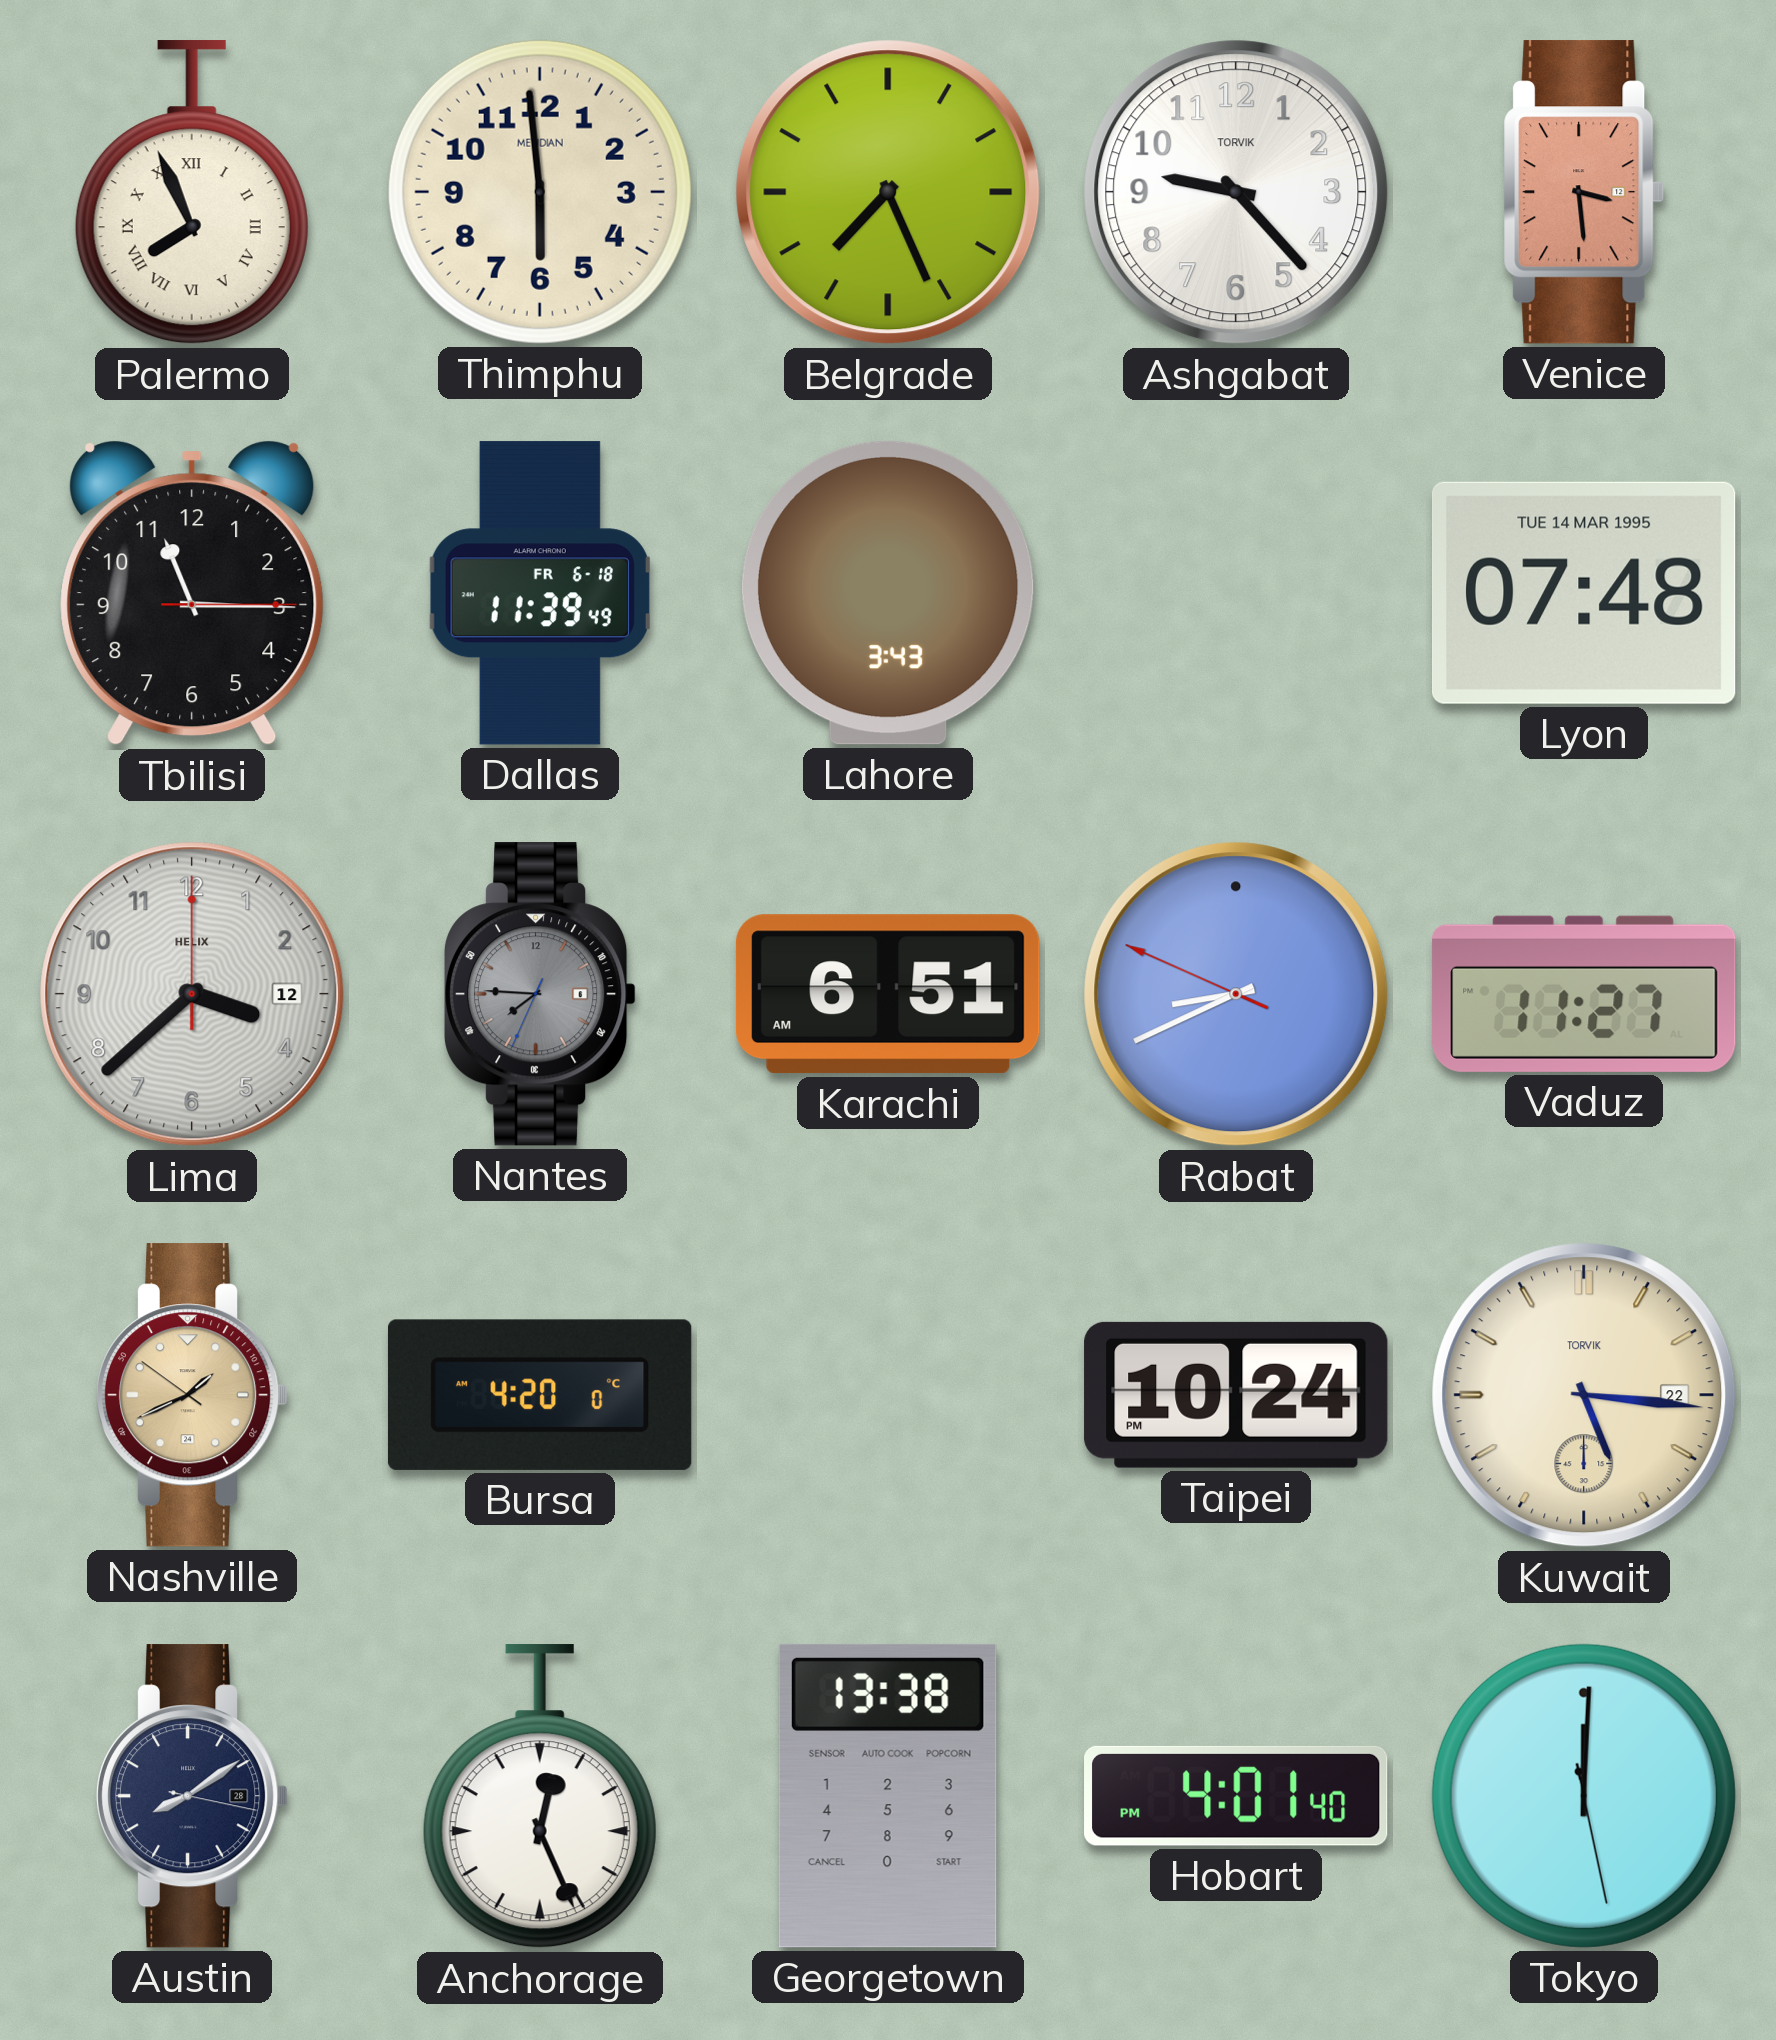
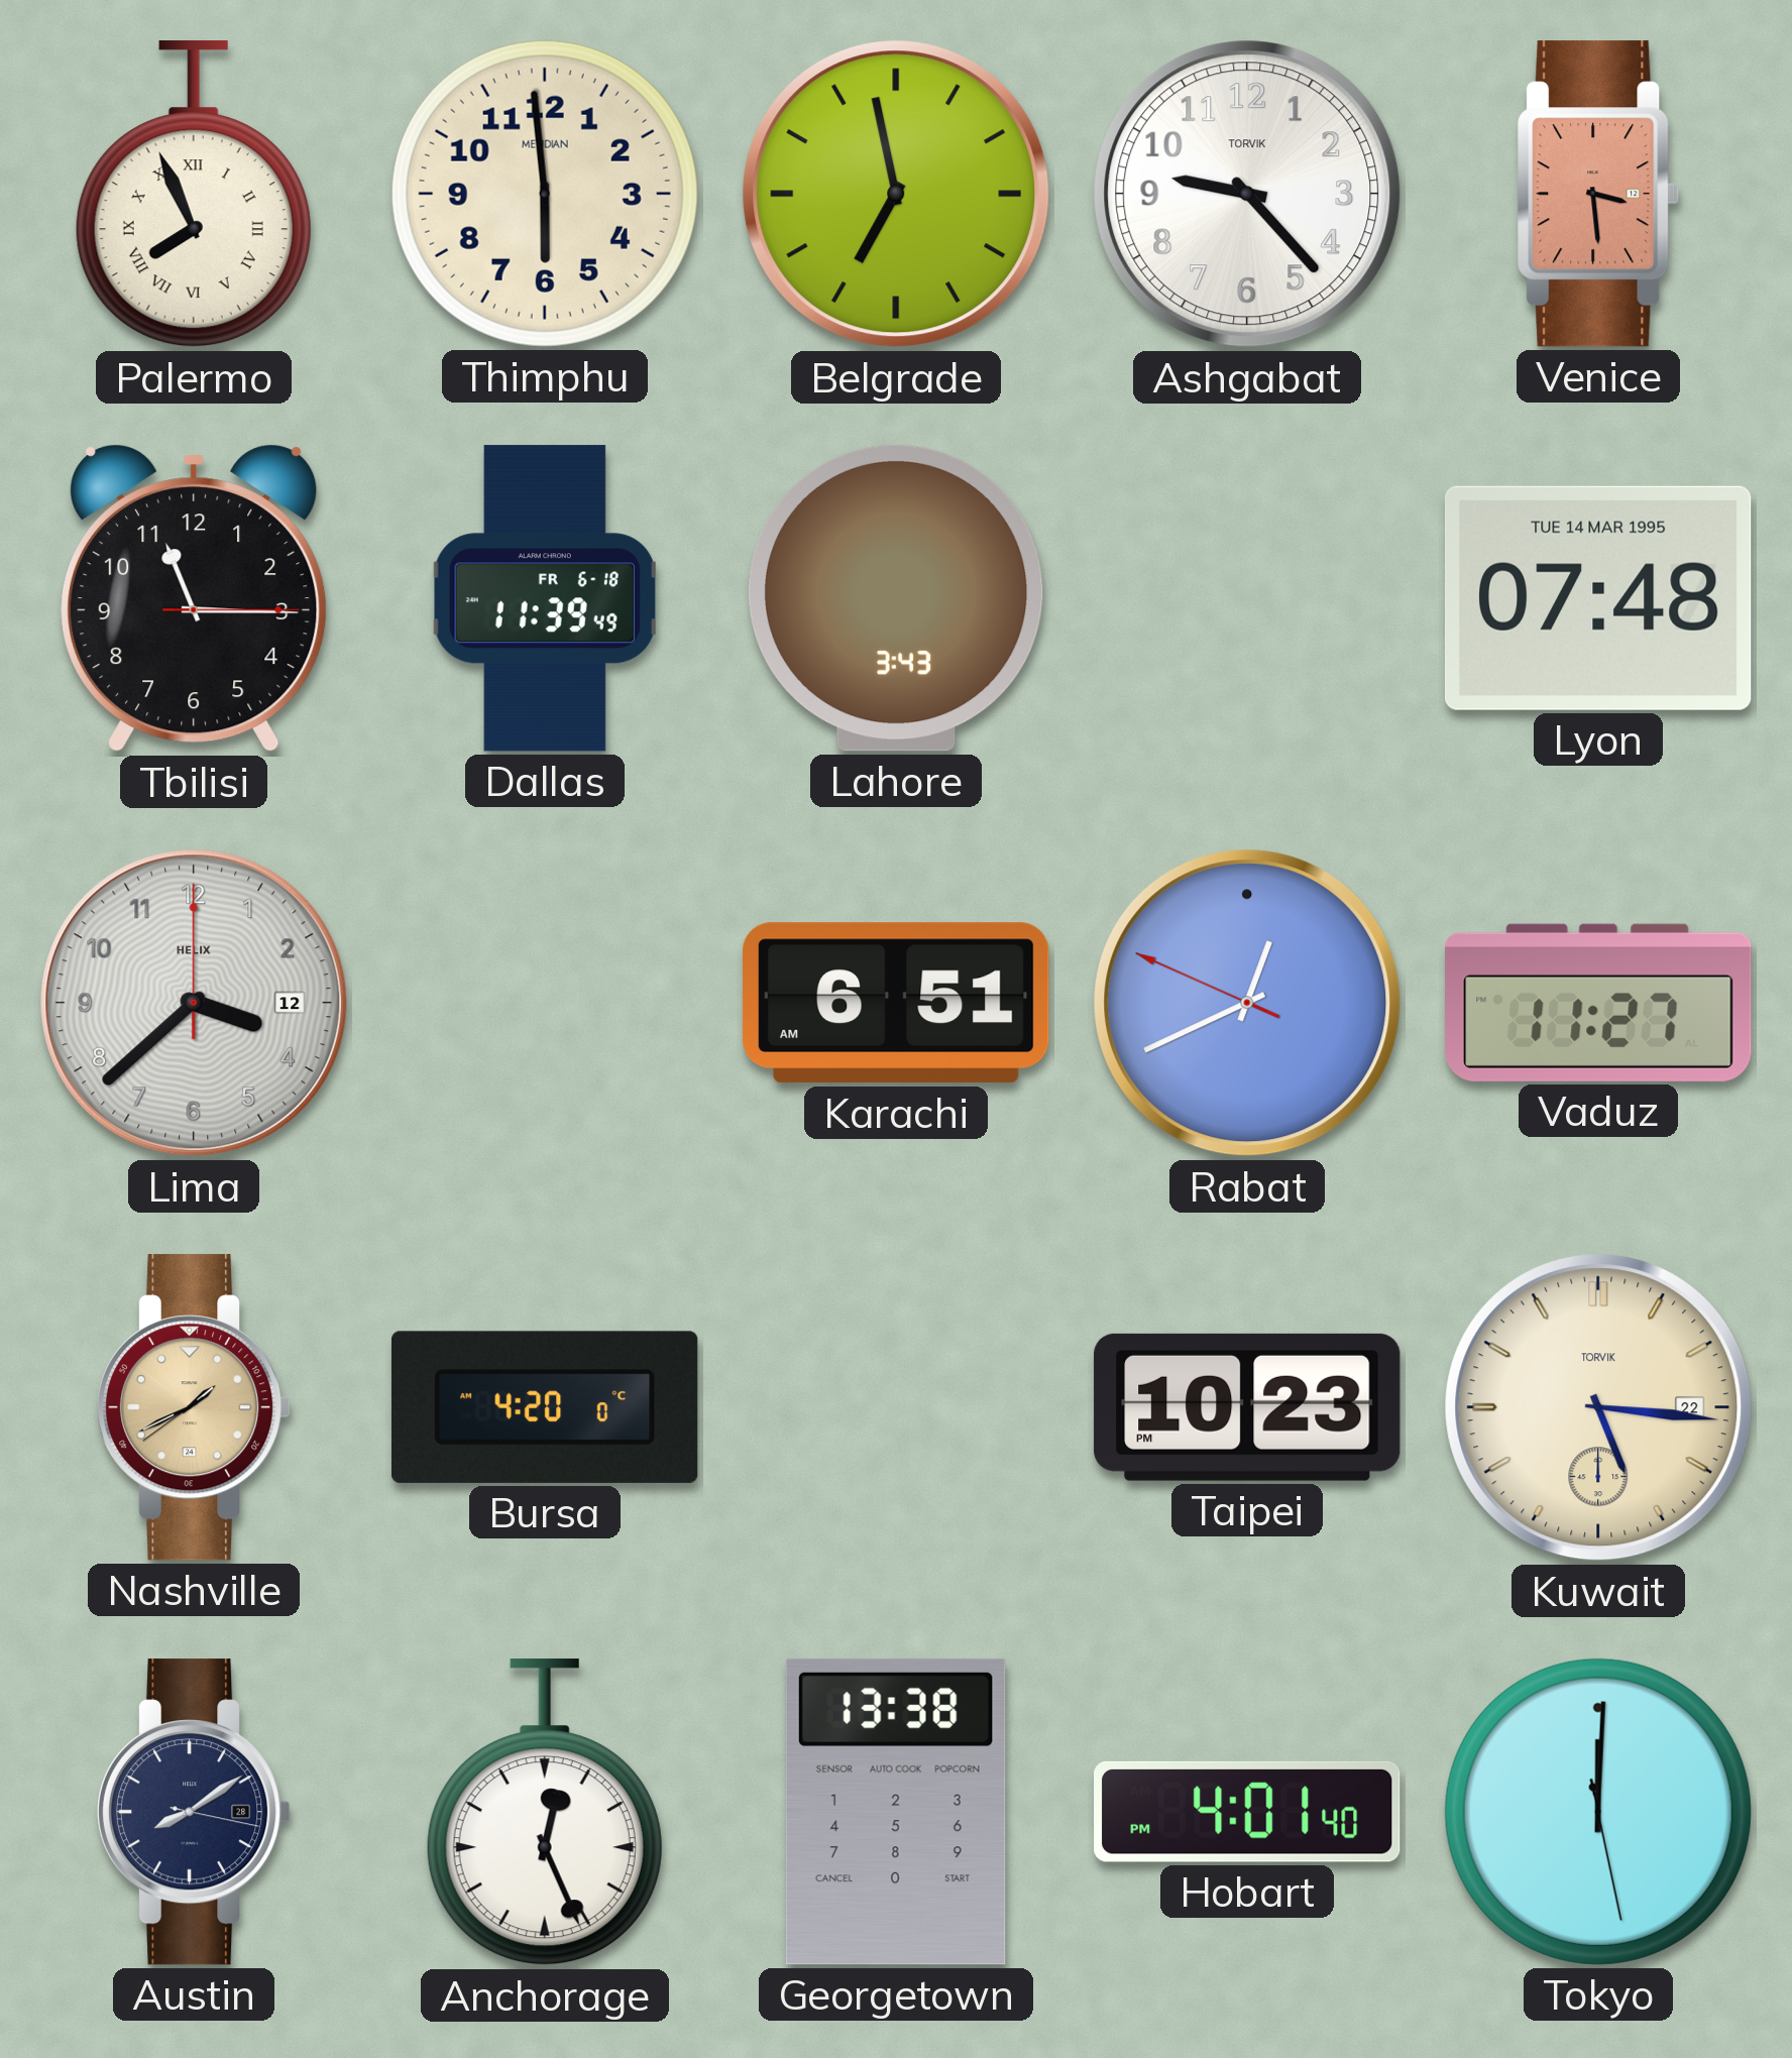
Belgrade: 7:26 -> 6:58 (896, 194)
Nantes: 7:45 -> none (540, 994)
Rabat: 8:40 -> 12:40 (1247, 1003)
Nashville: 1:40:51 -> 1:40:39 (194, 1407)
Taipei: 10:24 -> 10:23 (1247, 1407)
